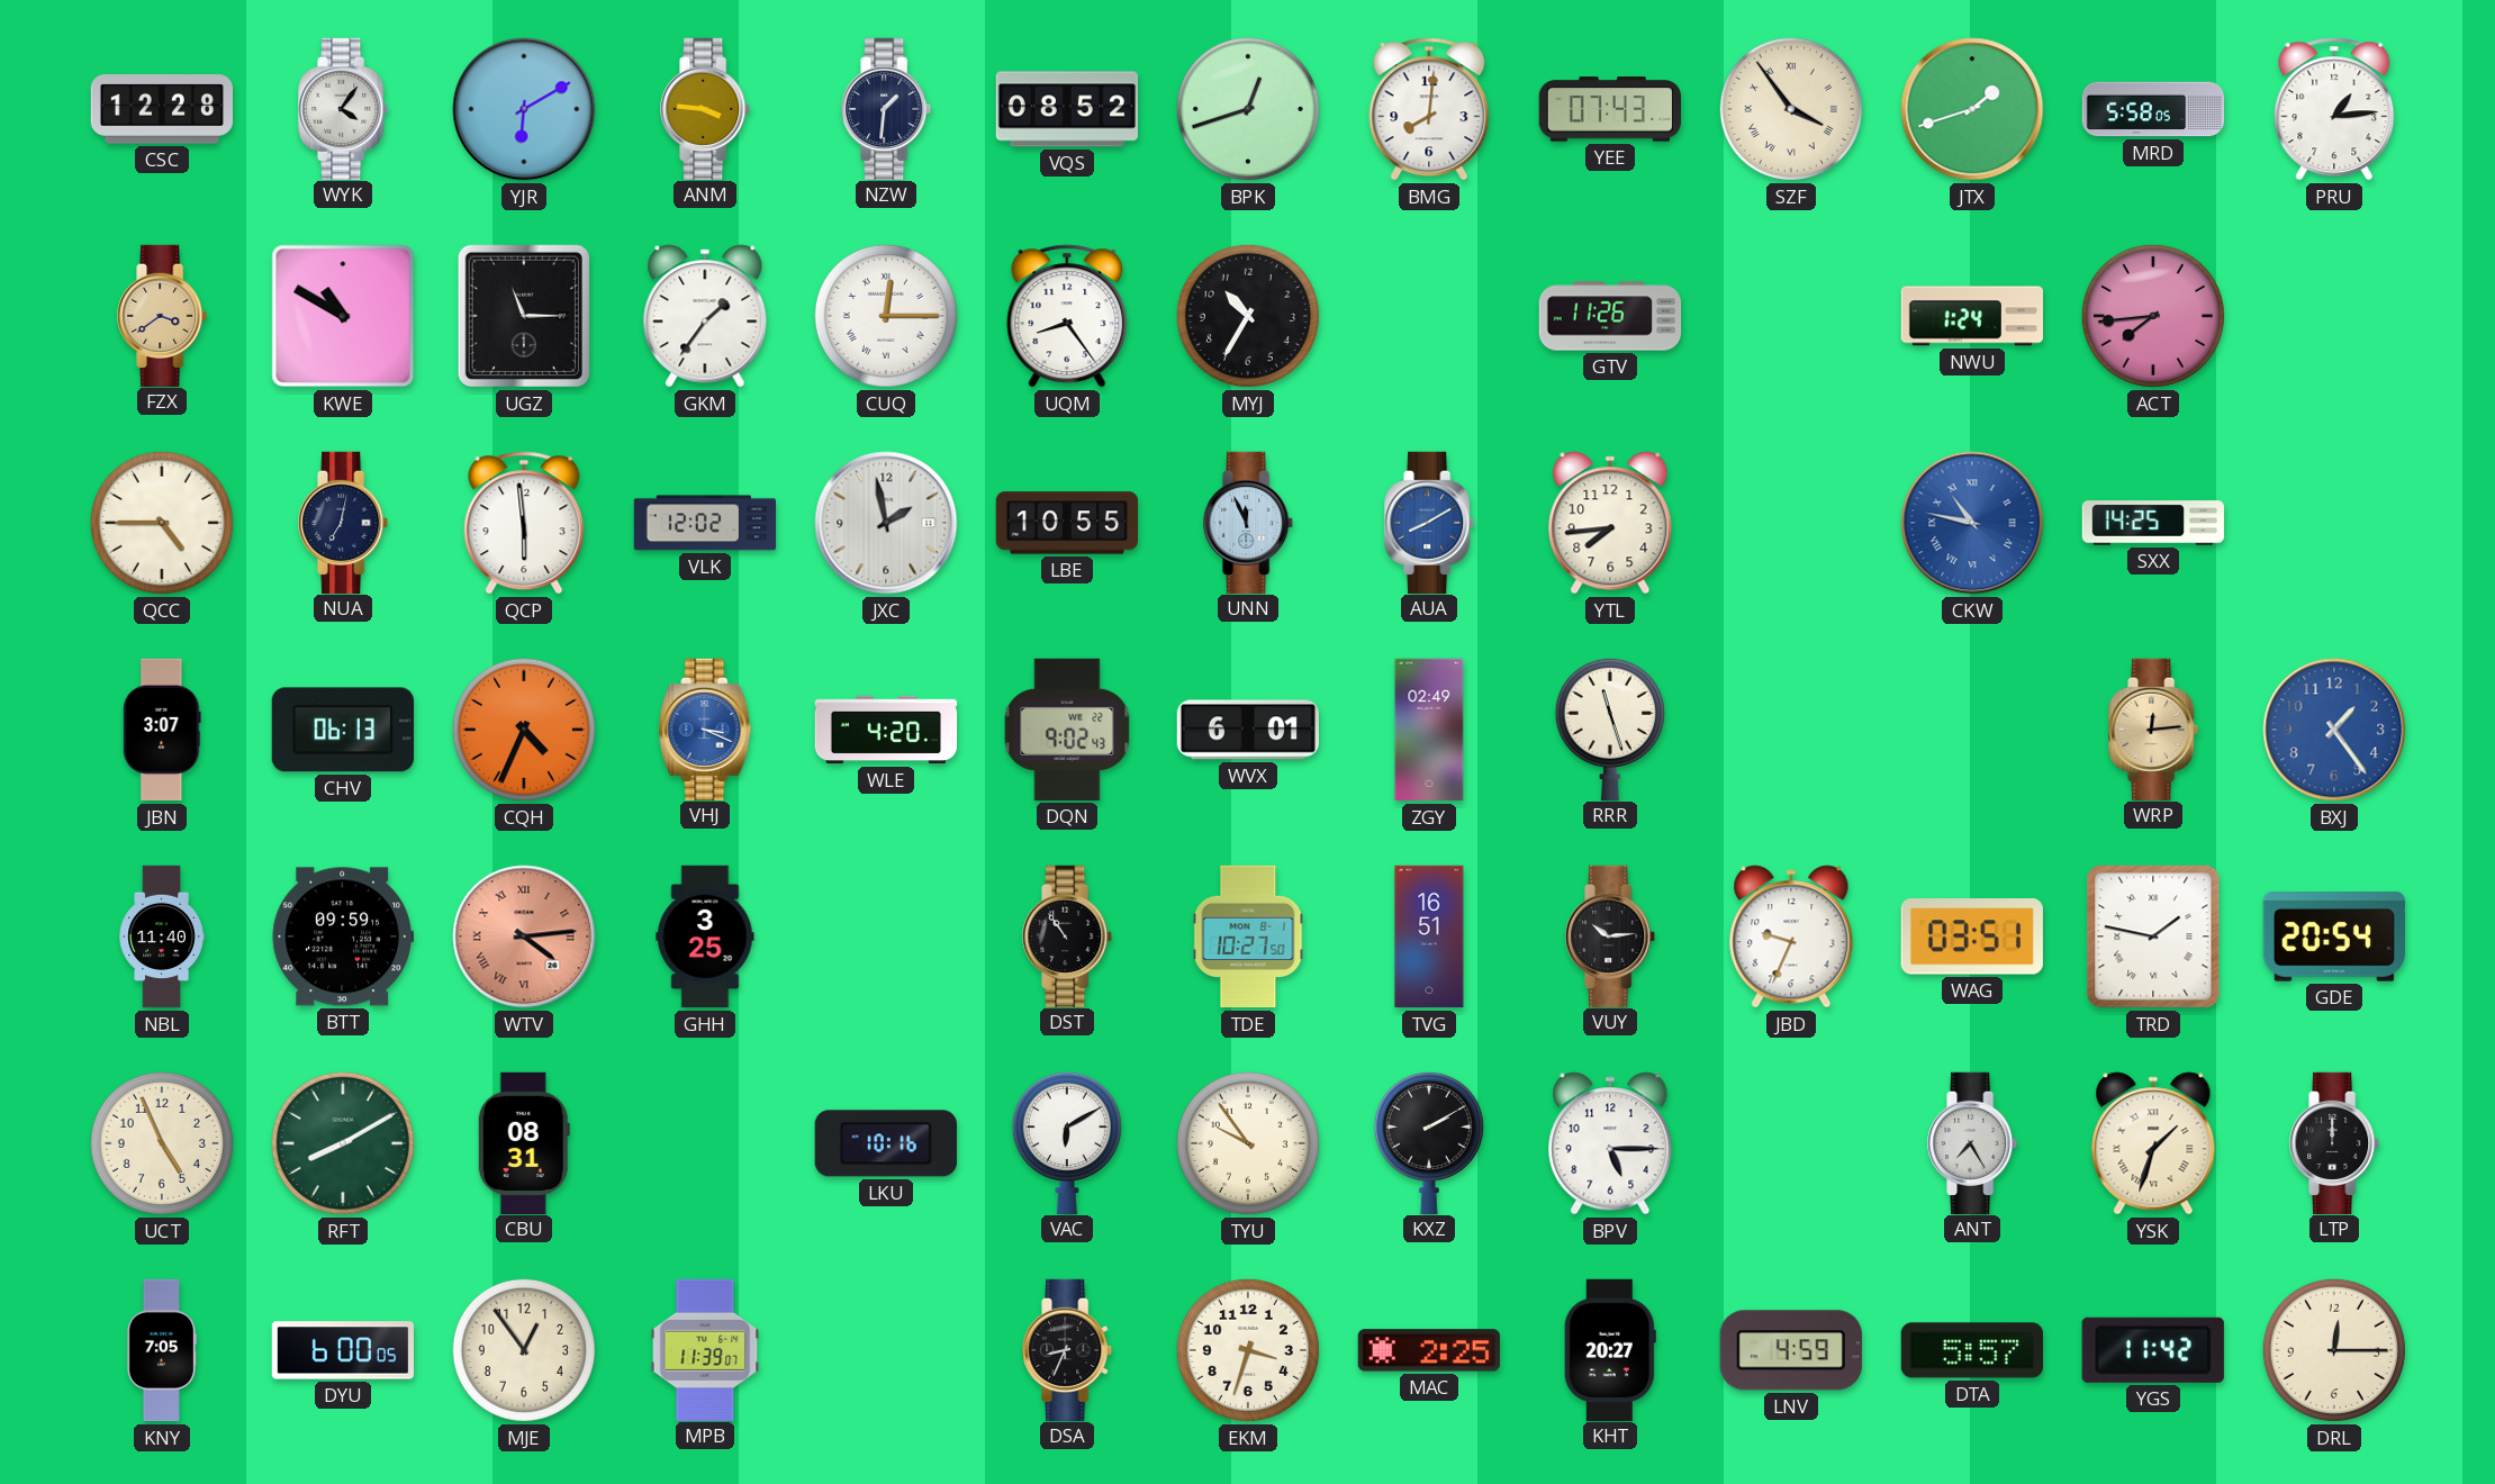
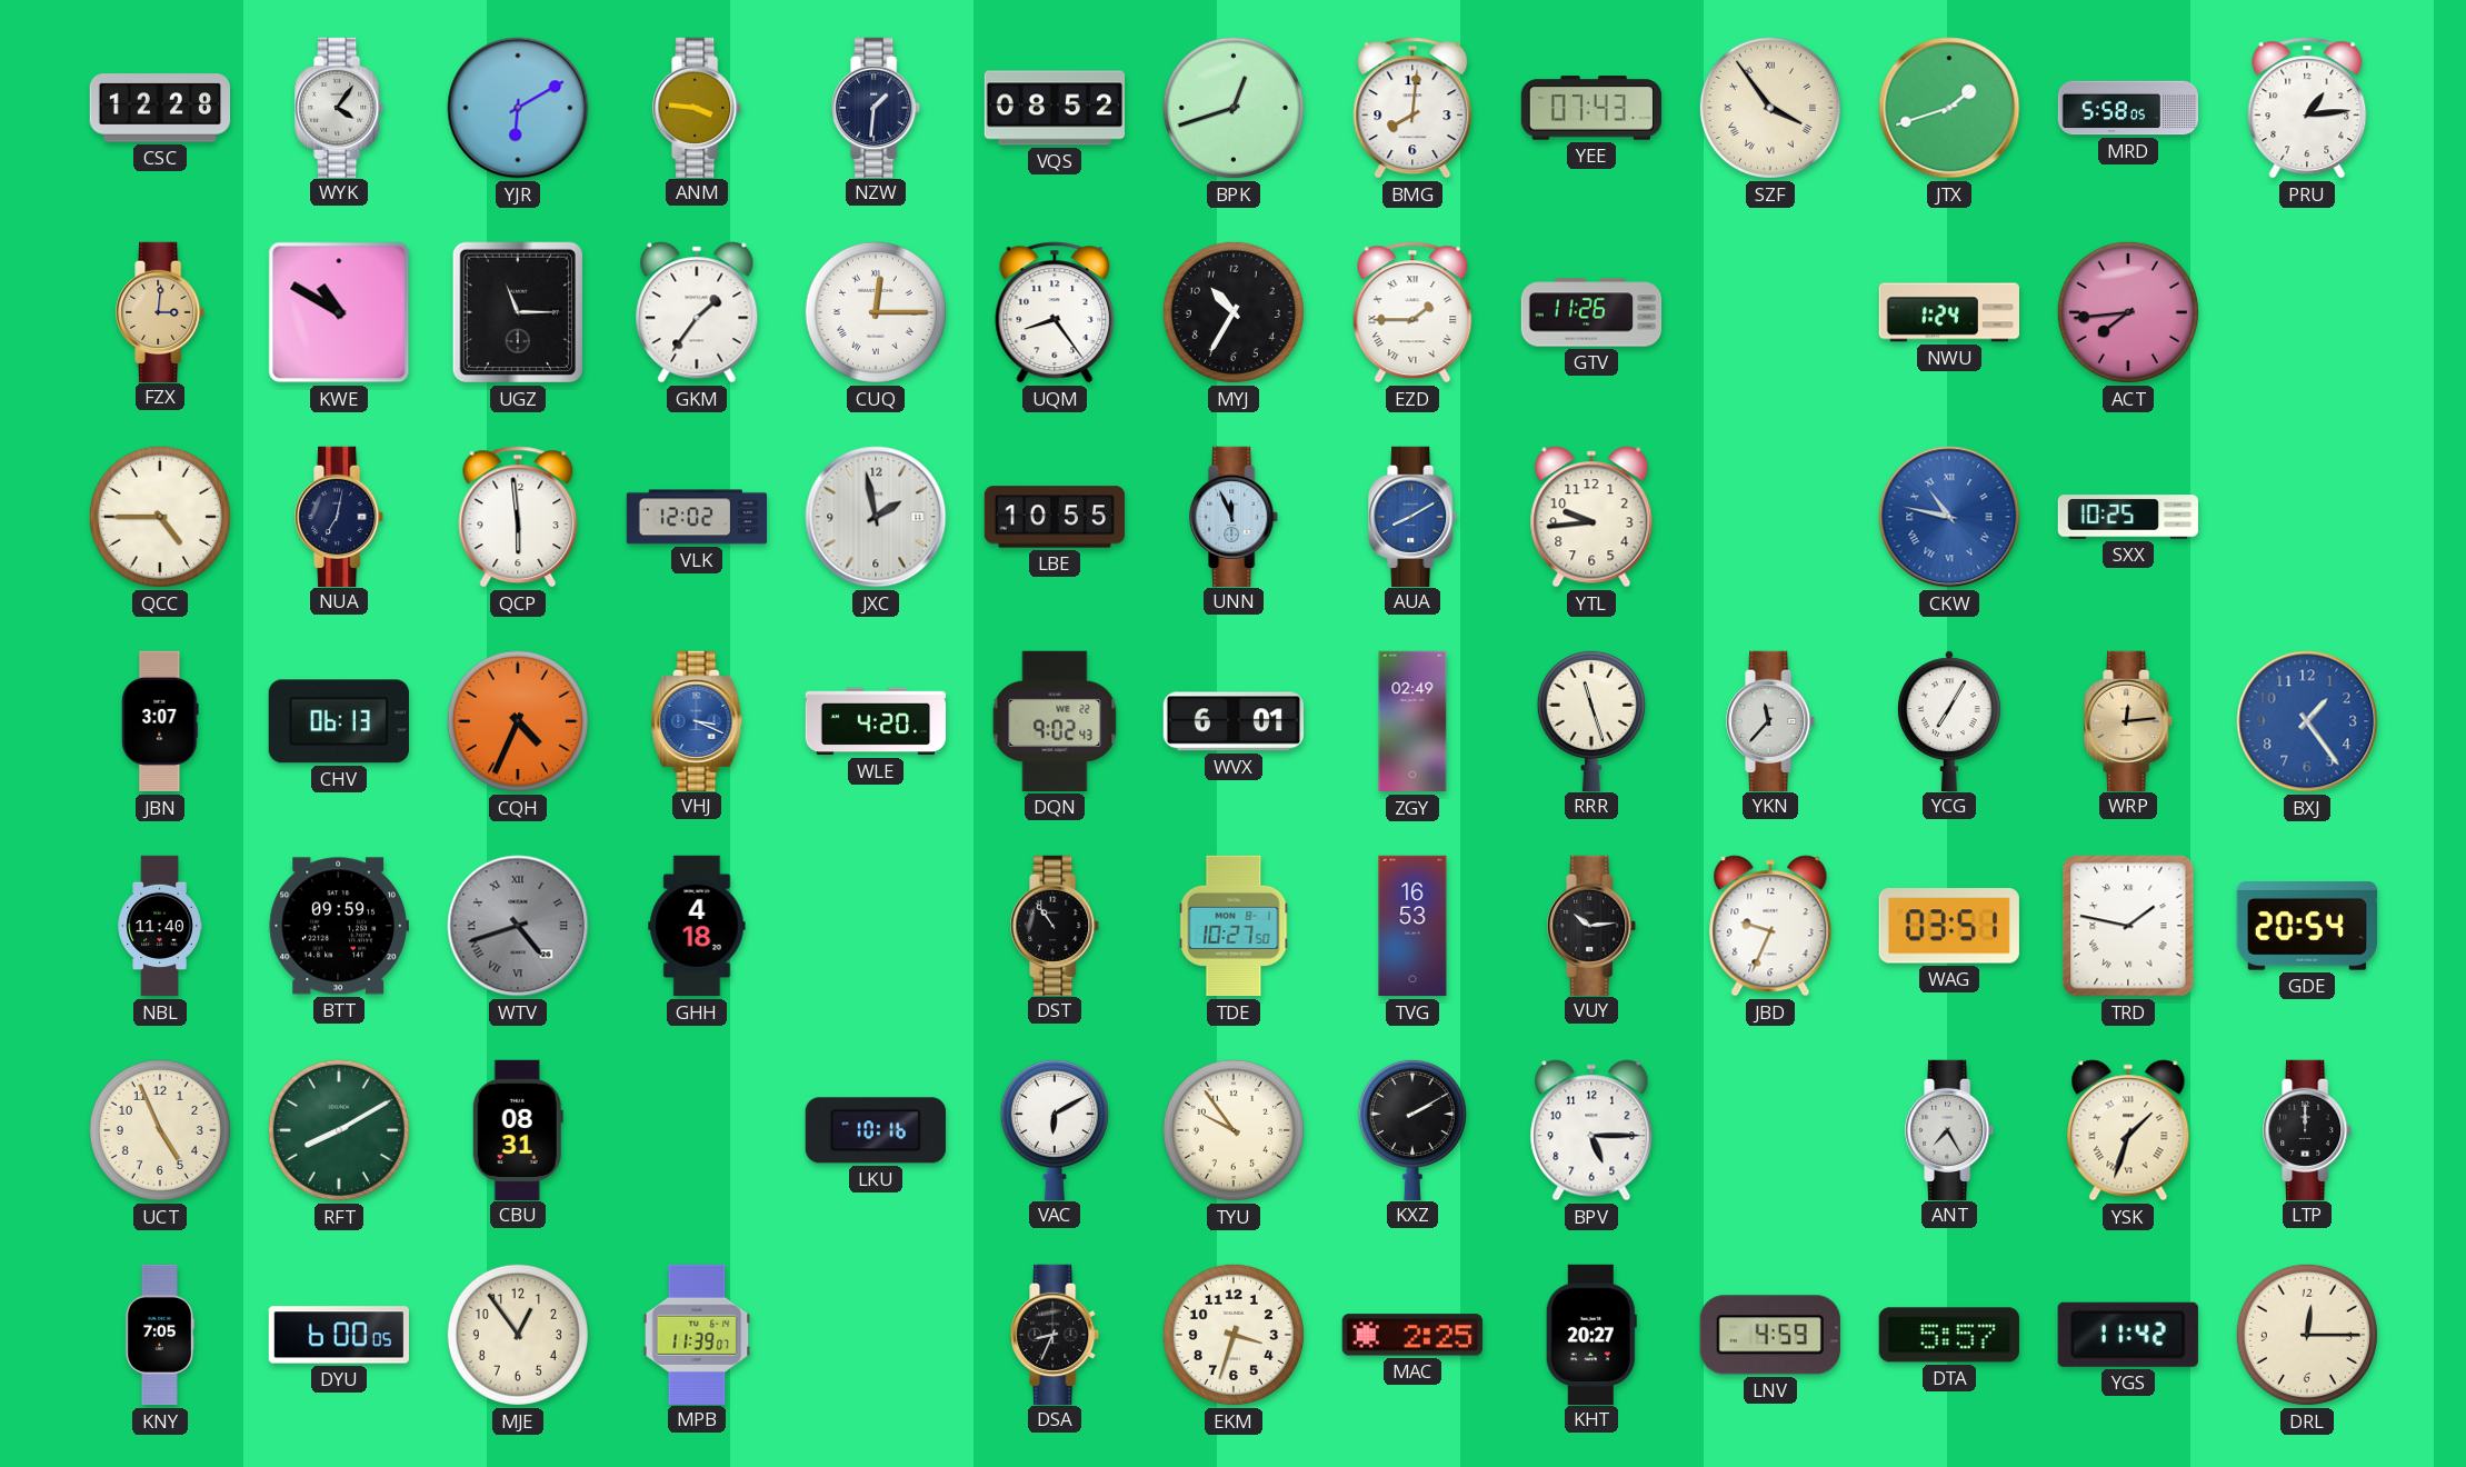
FZX: 3:39 -> 3:01 (161, 311)
EZD: none -> 1:45 (1412, 312)
YTL: 7:44 -> 9:44 (1591, 517)
SXX: 14:25 -> 10:25 (2128, 517)
YKN: none -> 11:37 (1771, 720)
YCG: none -> 7:05 (1949, 720)
WTV: 4:14 -> 4:42 (518, 926)
WTV dial: salmon -> grey (518, 926)
GHH: 3:25 -> 4:18 (697, 926)
TVG: 16:51 -> 16:53 (1412, 926)
